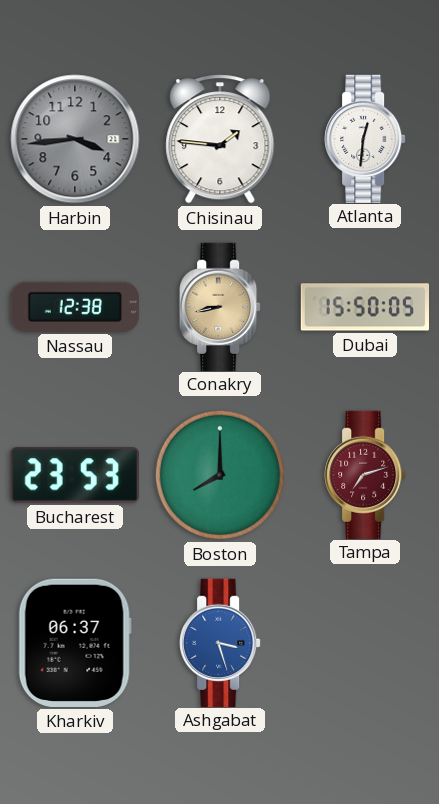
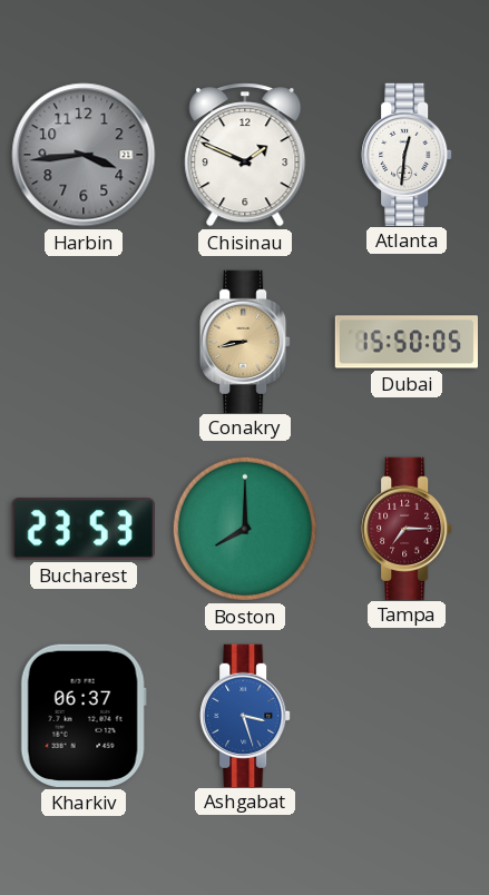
Chisinau: 1:46 -> 1:49 (245, 155)
Nassau: 12:38 -> none (75, 307)
Tampa: 7:12 -> 7:15 (407, 528)
